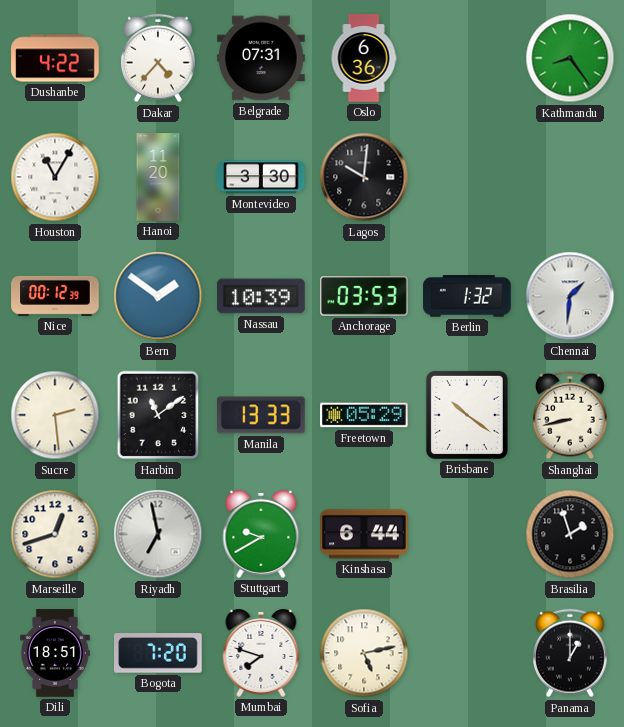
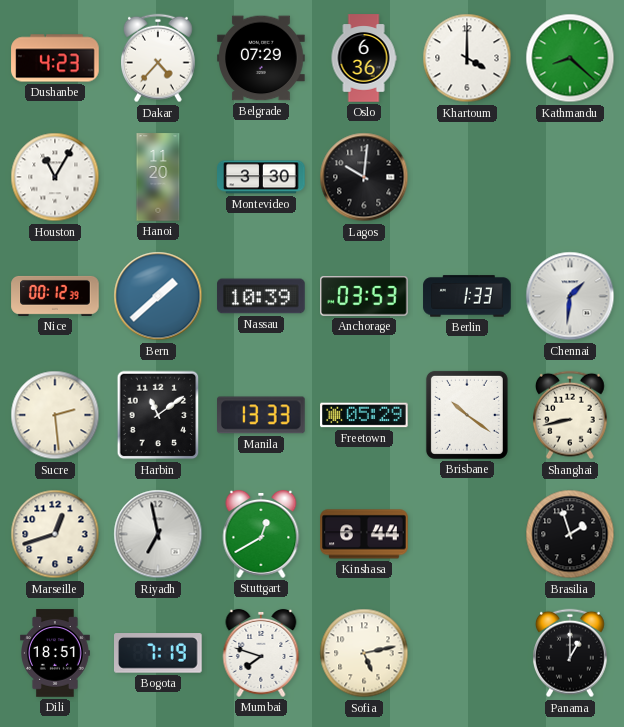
Dushanbe: 4:22 -> 4:23 (55, 58)
Belgrade: 07:31 -> 07:29 (261, 58)
Khartoum: none -> 4:00 (467, 58)
Kathmandu: 8:24 -> 8:22 (570, 58)
Bern: 1:51 -> 1:38 (158, 296)
Berlin: 1:32 -> 1:33 (467, 296)
Stuttgart: 9:40 -> 12:40 (261, 534)
Bogota: 7:20 -> 7:19 (159, 653)
